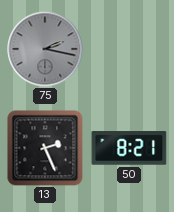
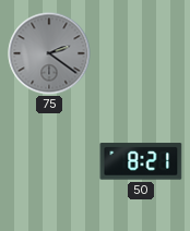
75: 2:17 -> 2:21 (49, 53)
13: 2:26 -> none (45, 148)
